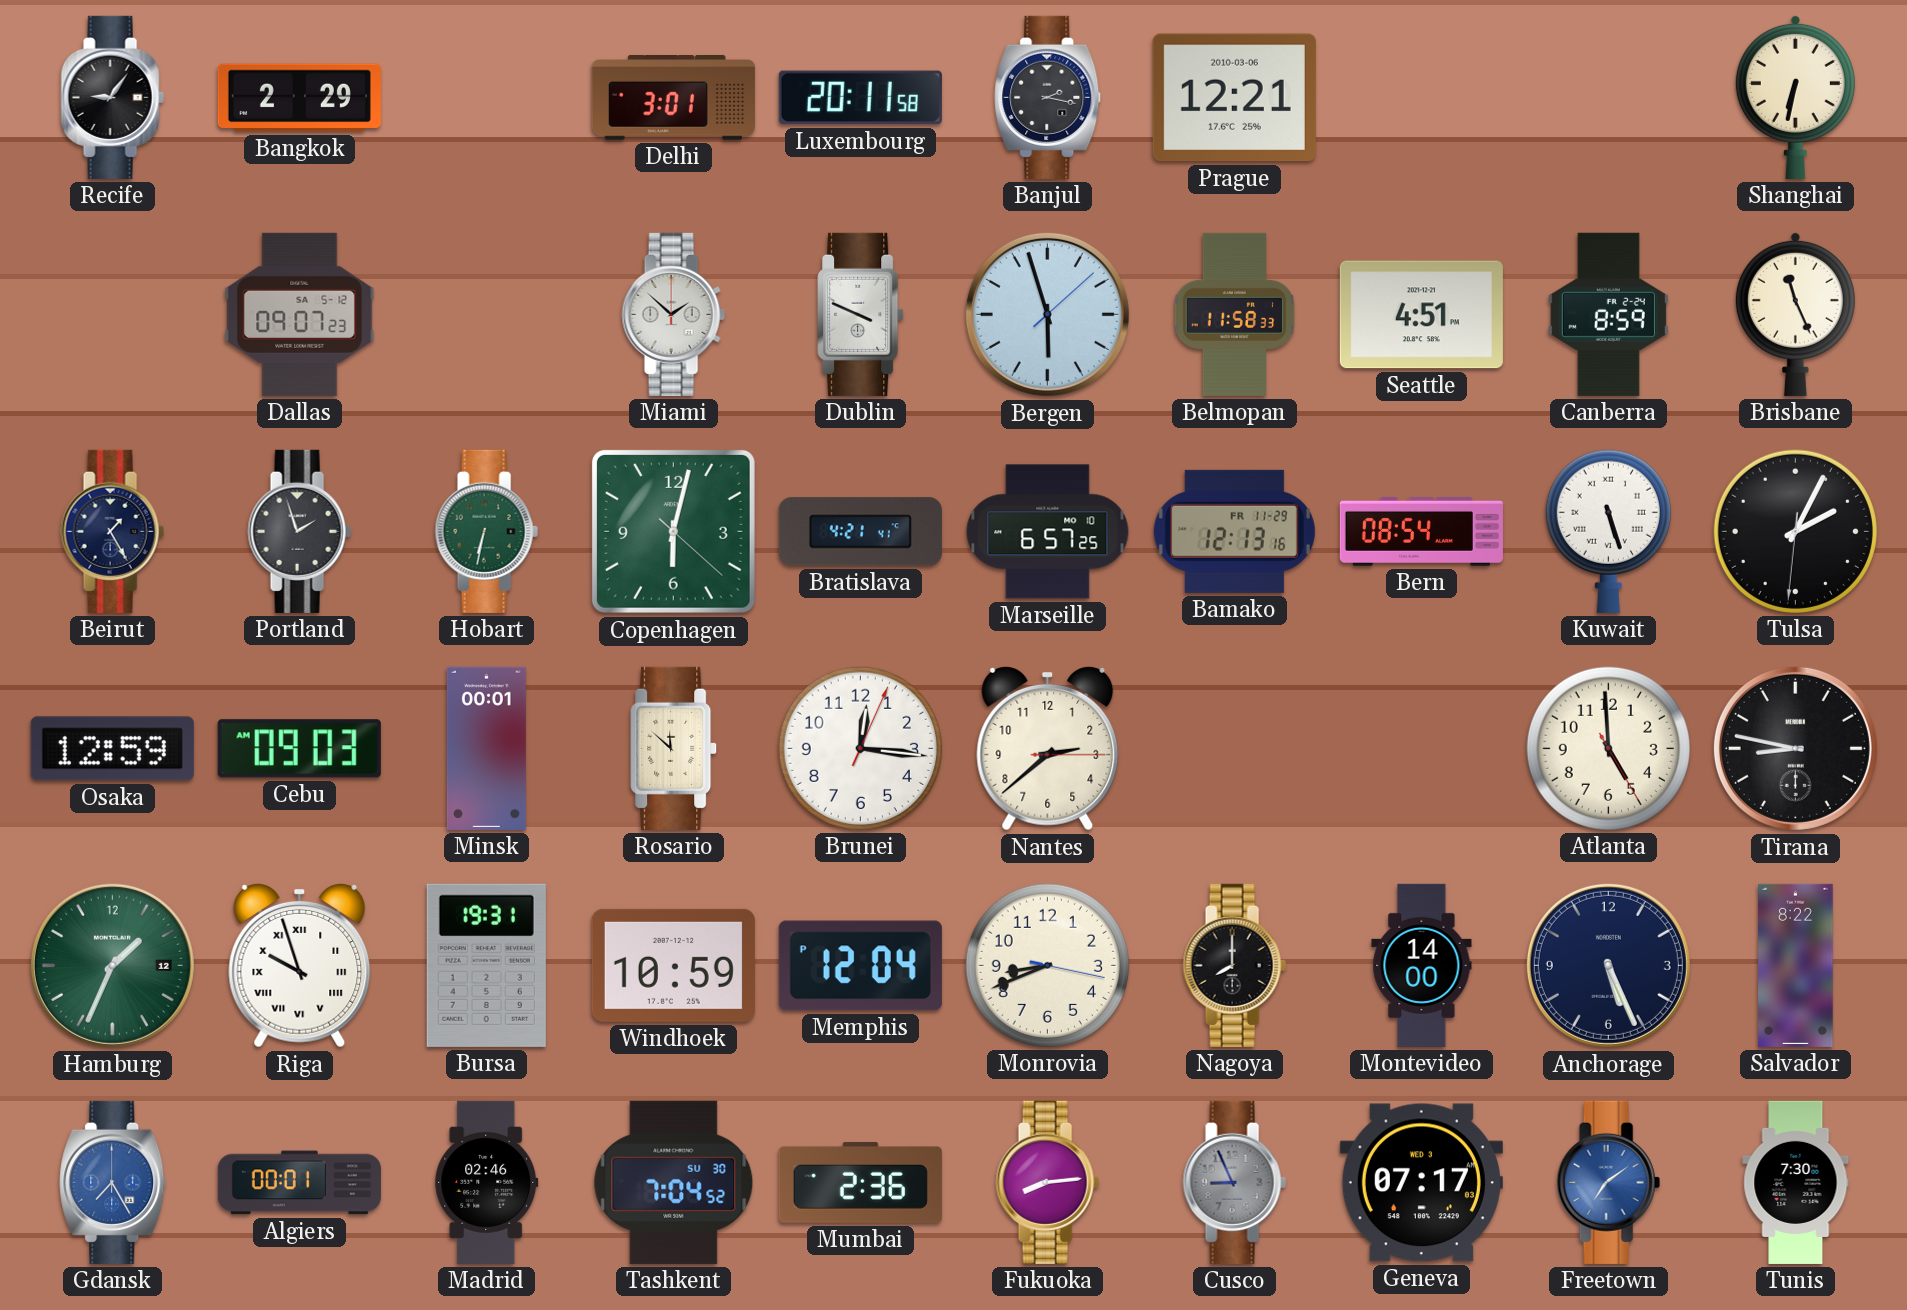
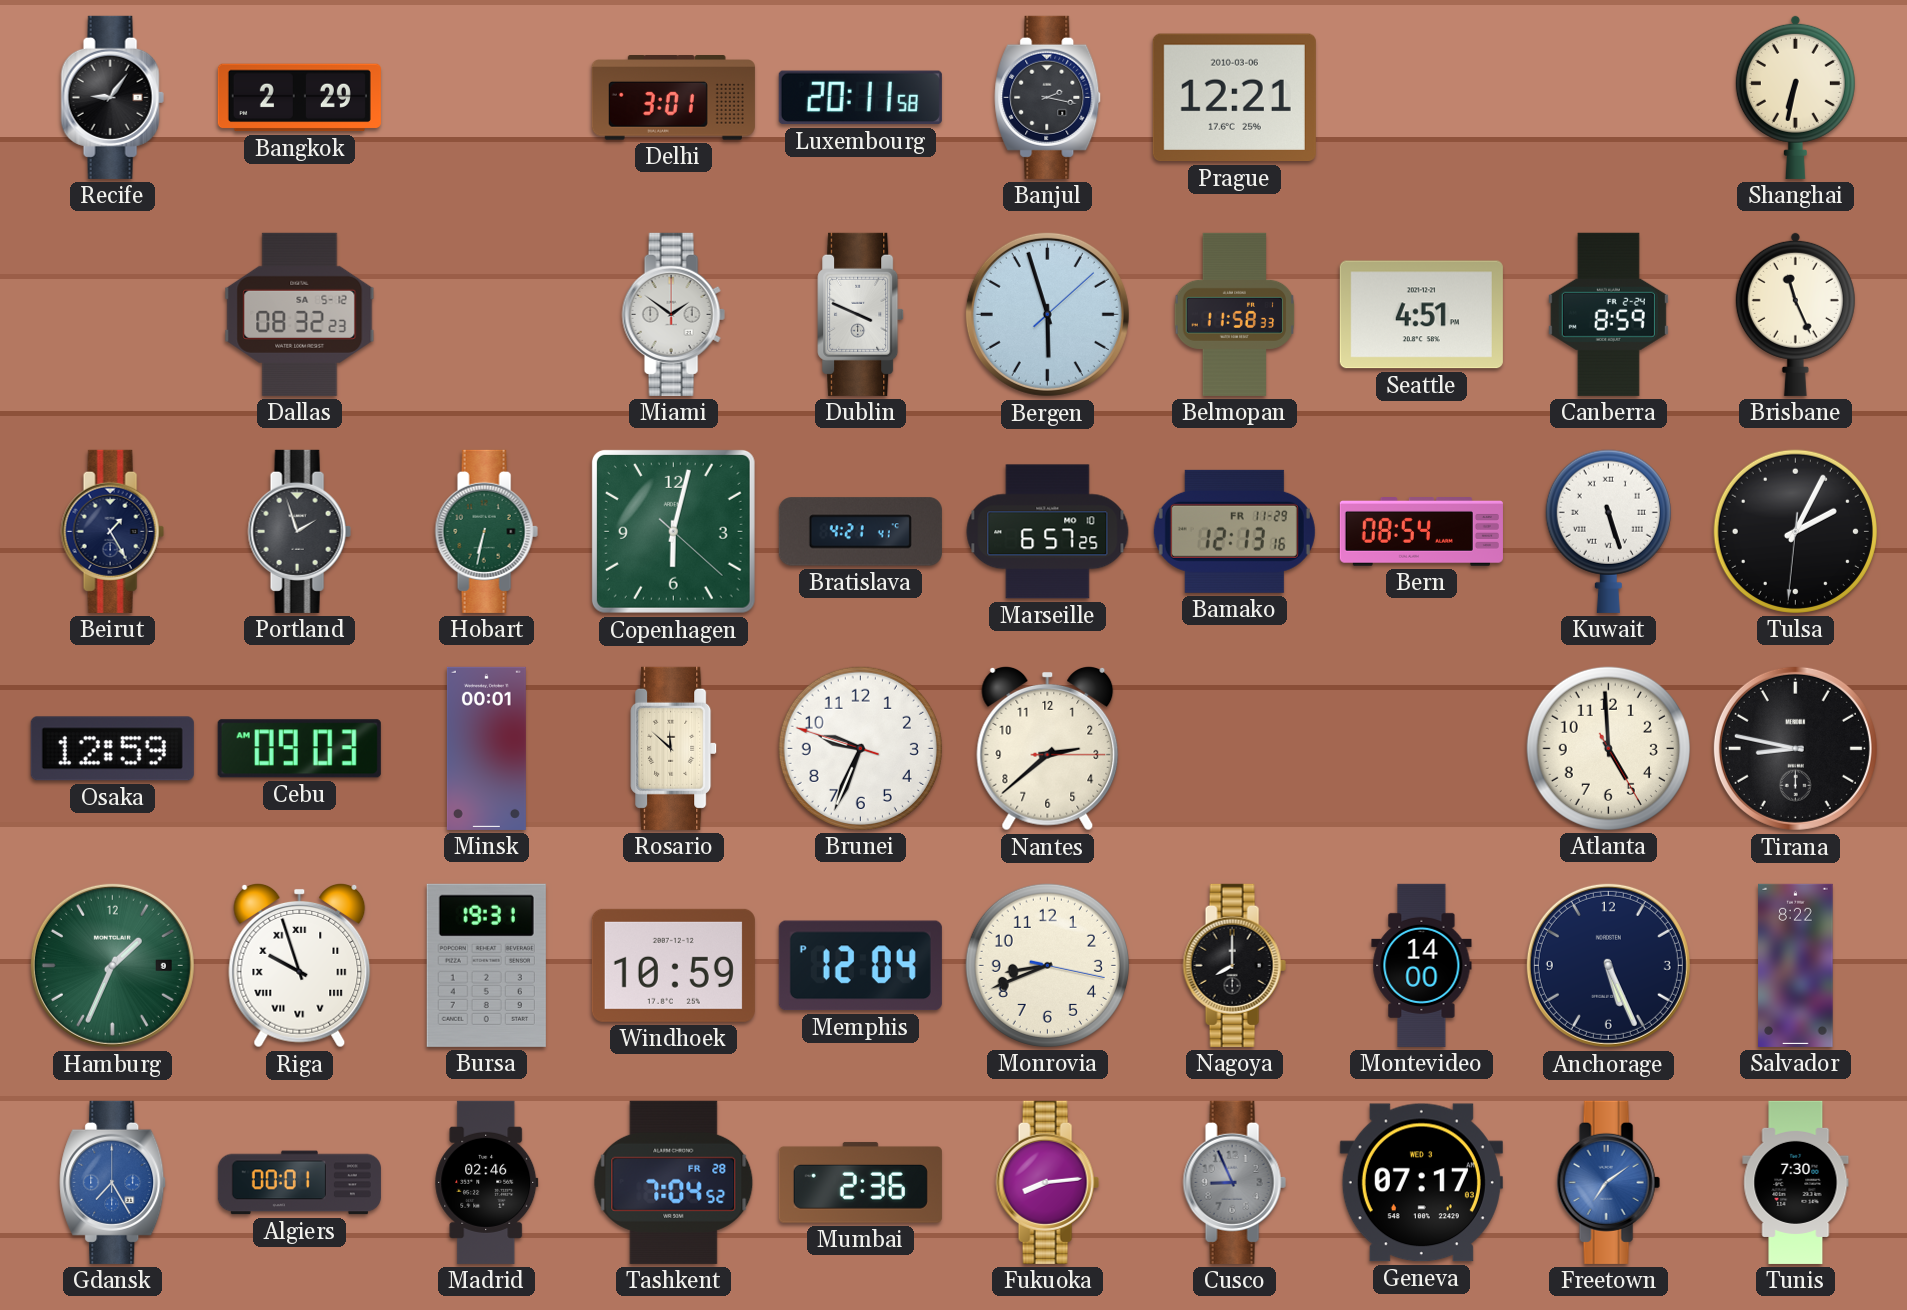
Dallas: 09:07 -> 08:32 (300, 314)
Miami: 1:52 -> 1:51 (673, 314)
Brunei: 12:16 -> 9:33 (860, 748)
Hamburg date: 12 -> 9 (112, 965)
Tashkent date: SU 30 -> FR 28 (674, 1182)
